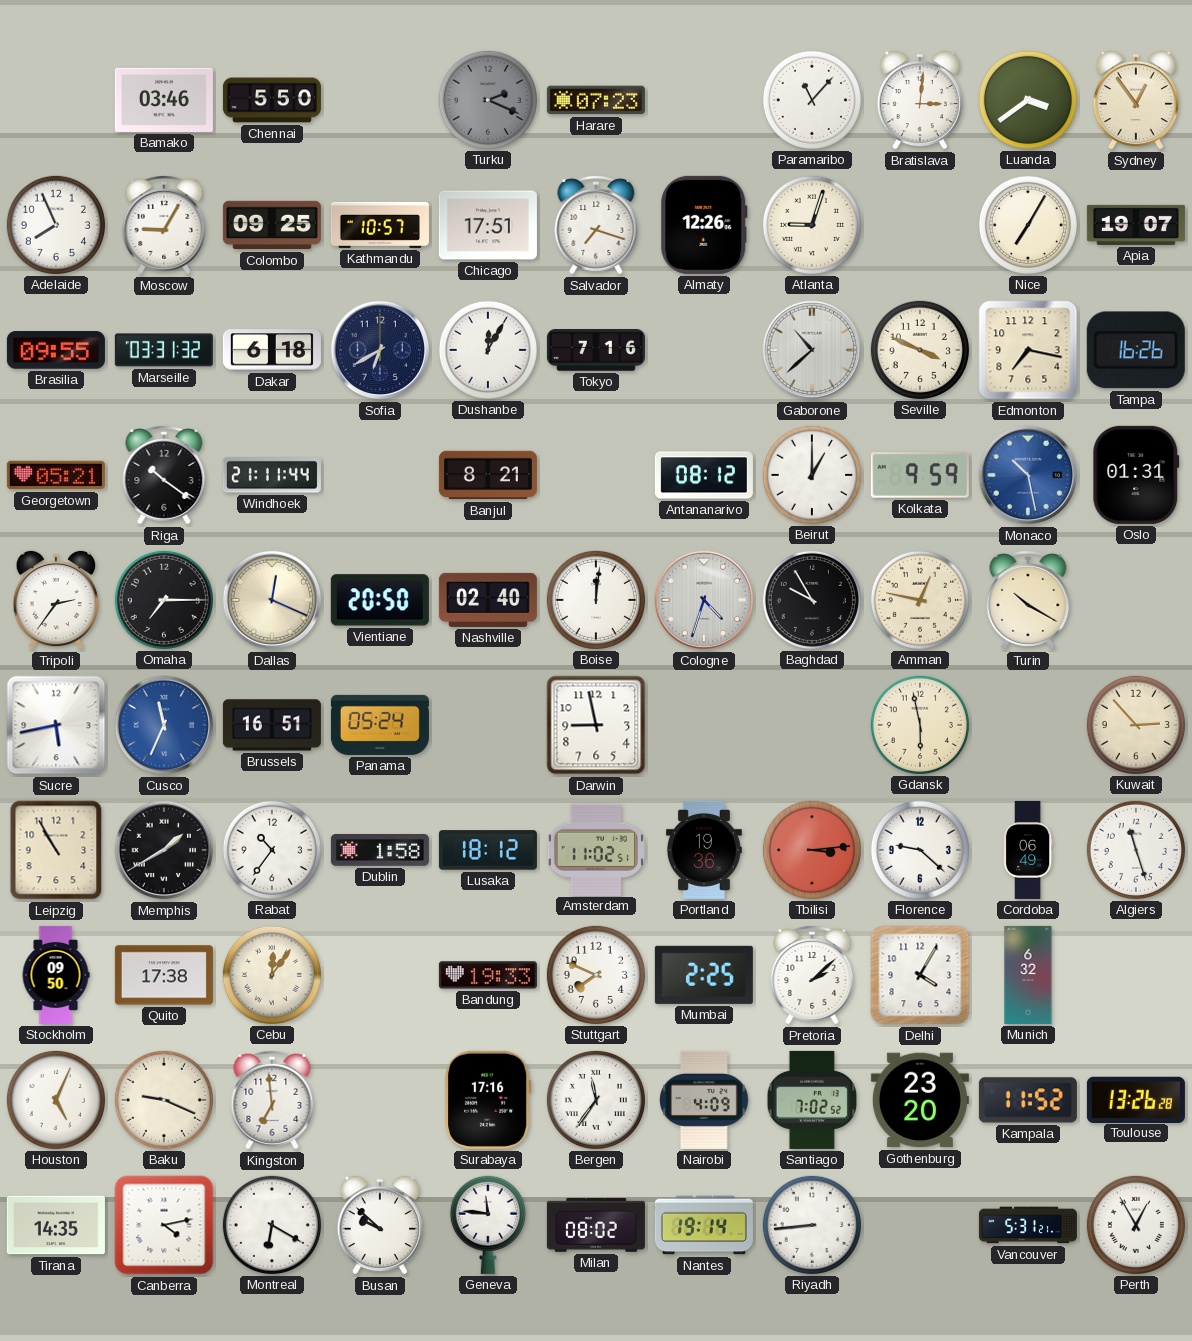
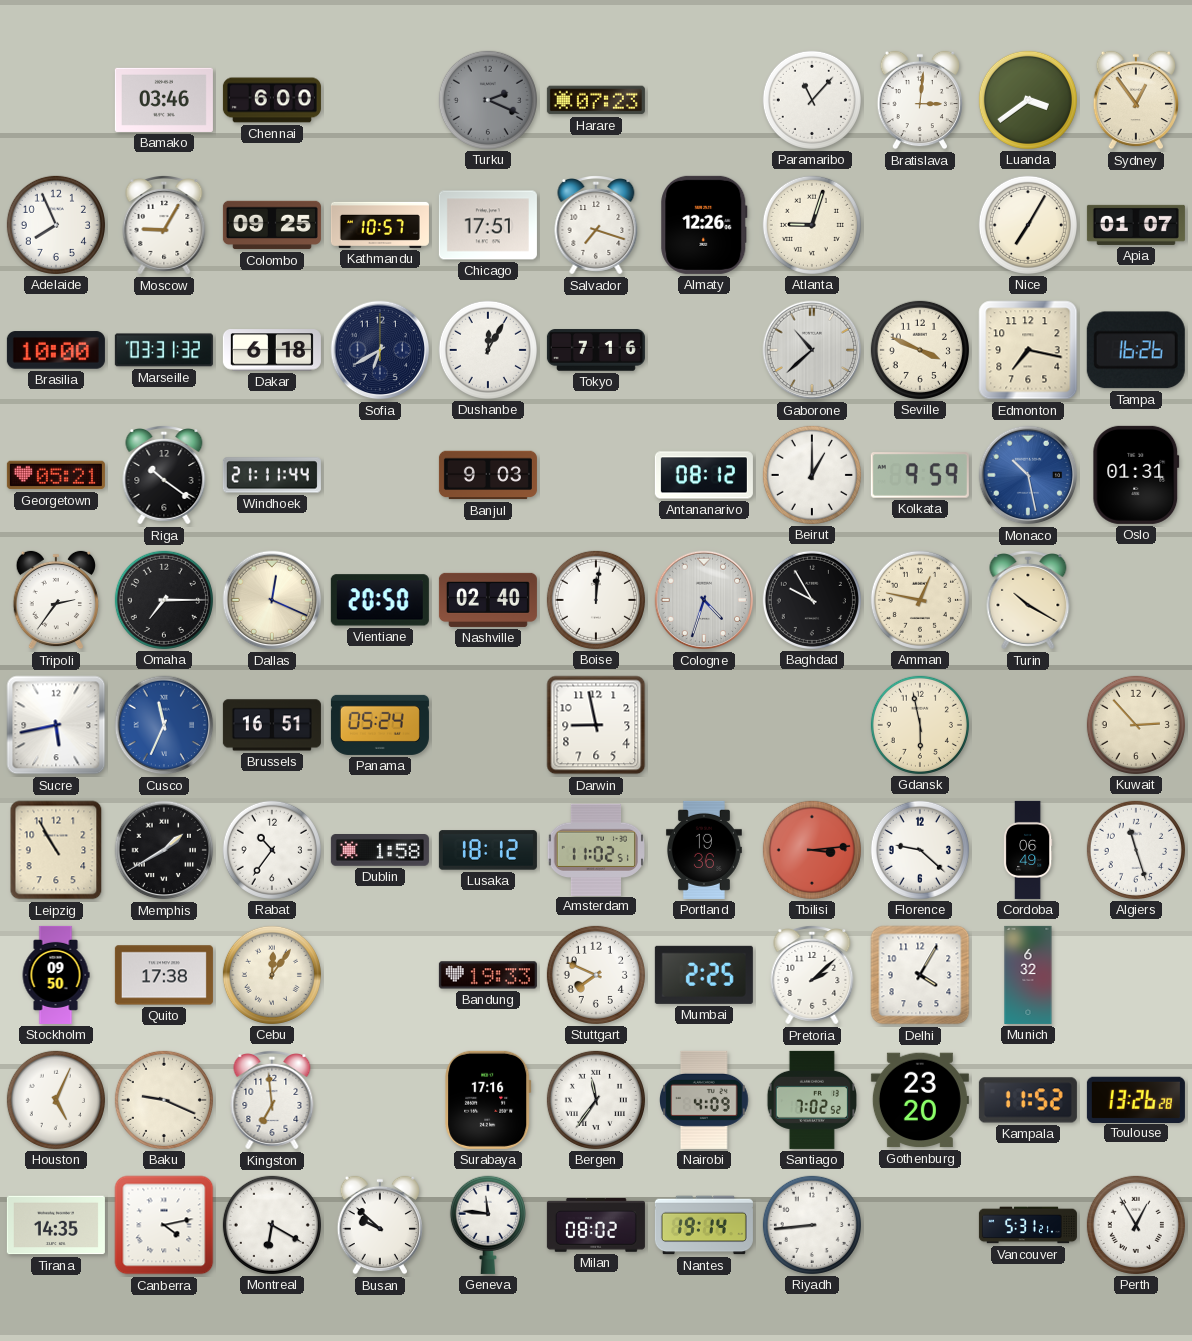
Chennai: 5:50 -> 6:00 (272, 100)
Apia: 19:07 -> 01:07 (1136, 225)
Brasilia: 09:55 -> 10:00 (56, 350)
Banjul: 8:21 -> 9:03 (488, 475)
